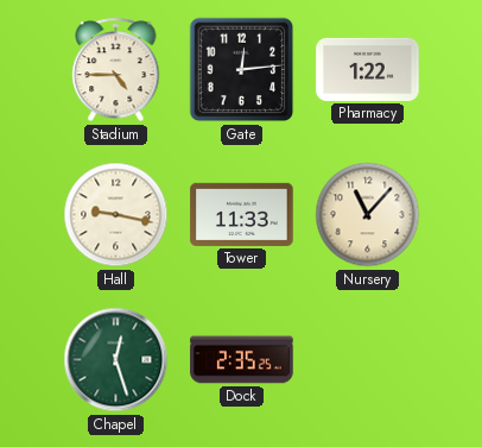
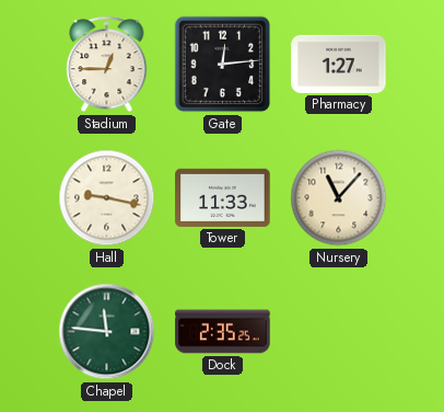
Stadium: 4:45 -> 12:45 (107, 65)
Pharmacy: 1:22 -> 1:27 (339, 64)
Chapel: 12:27 -> 11:46 (107, 332)
